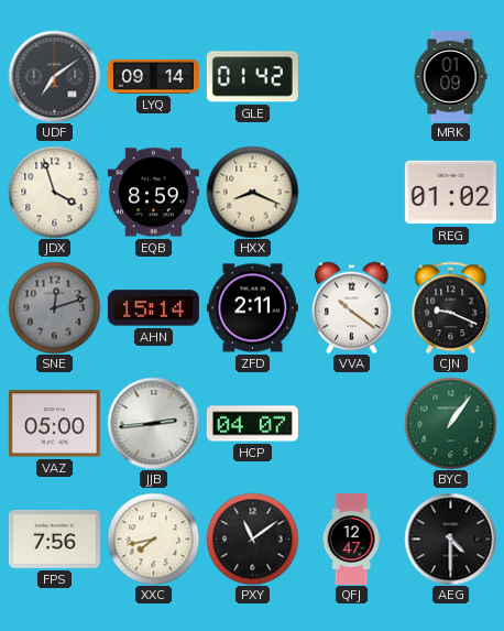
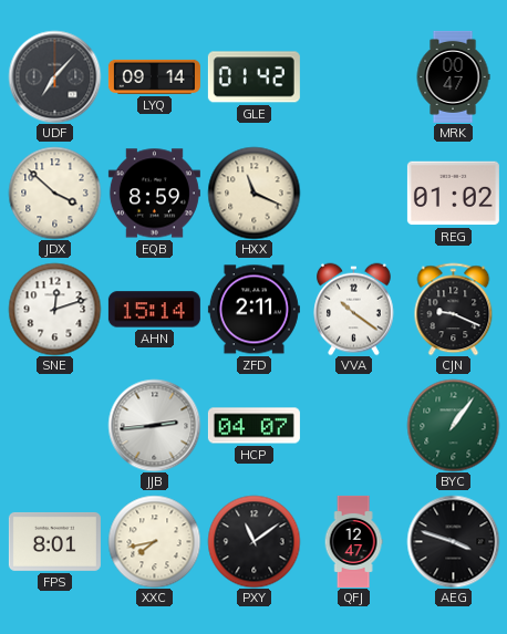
UDF: 7:09 -> 7:07 (54, 76)
MRK: 01:09 -> 00:47 (453, 76)
JDX: 3:57 -> 3:52 (54, 193)
HXX: 8:19 -> 11:19 (253, 193)
SNE dial: grey -> white (54, 309)
VAZ: 05:00 -> none (54, 424)
FPS: 7:56 -> 8:01 (54, 541)
AEG: 4:30 -> 3:48 (453, 541)
